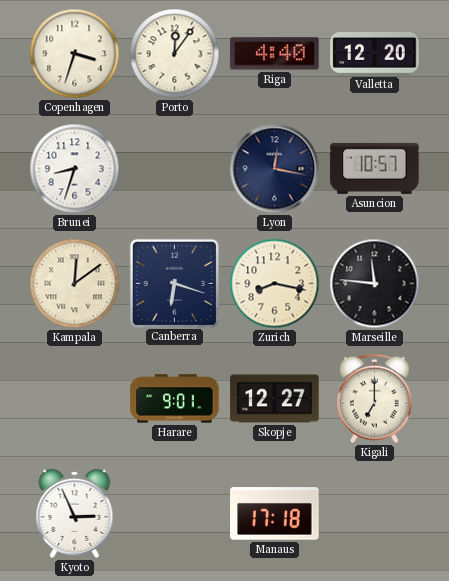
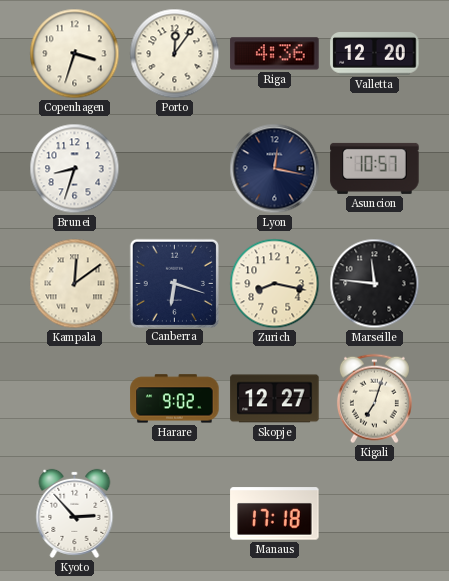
Riga: 4:40 -> 4:36 (275, 54)
Harare: 9:01 -> 9:02 (175, 399)
Kigali: 7:00 -> 7:03 (374, 399)
Kyoto: 2:56 -> 2:53 (75, 513)
